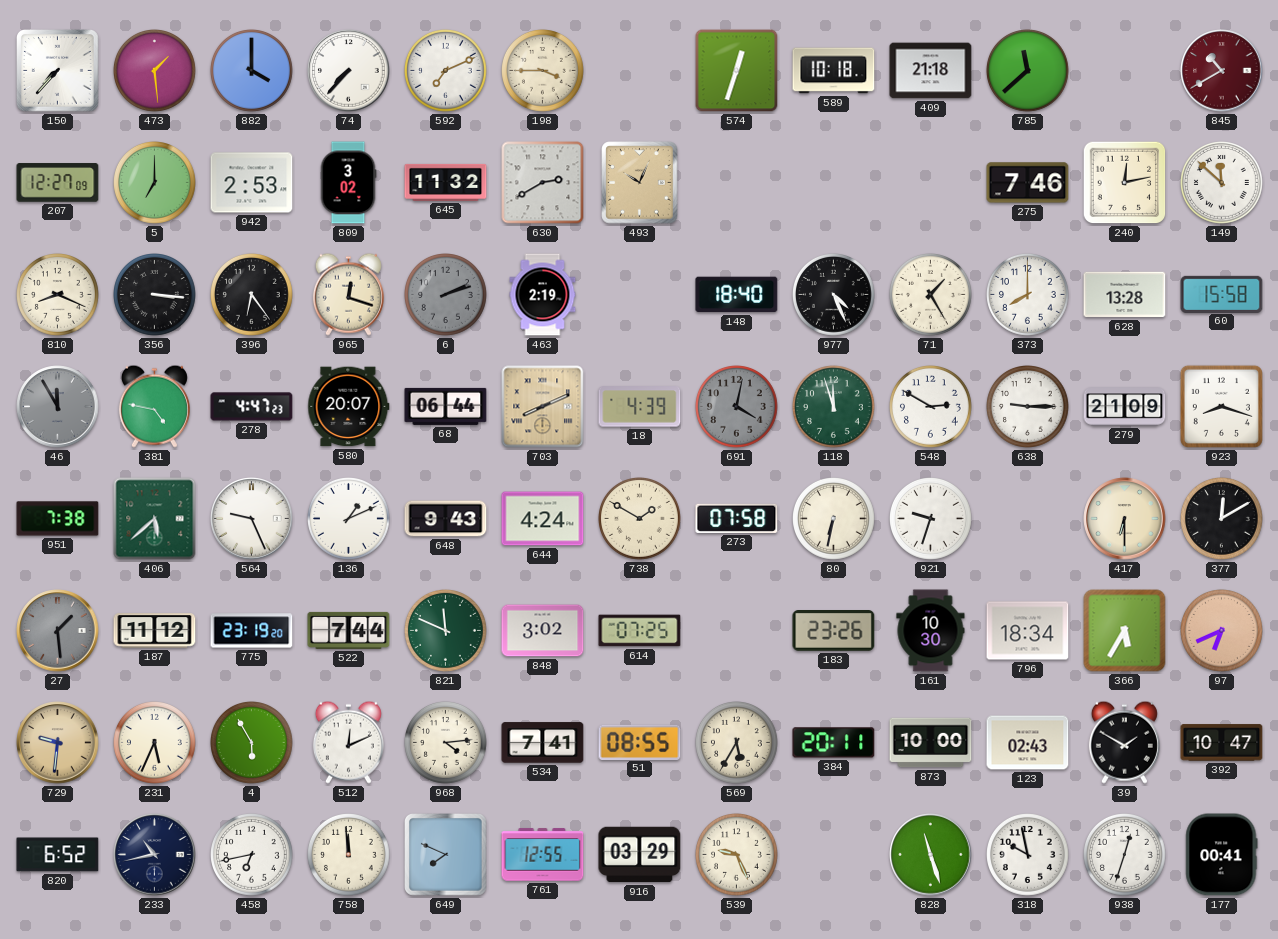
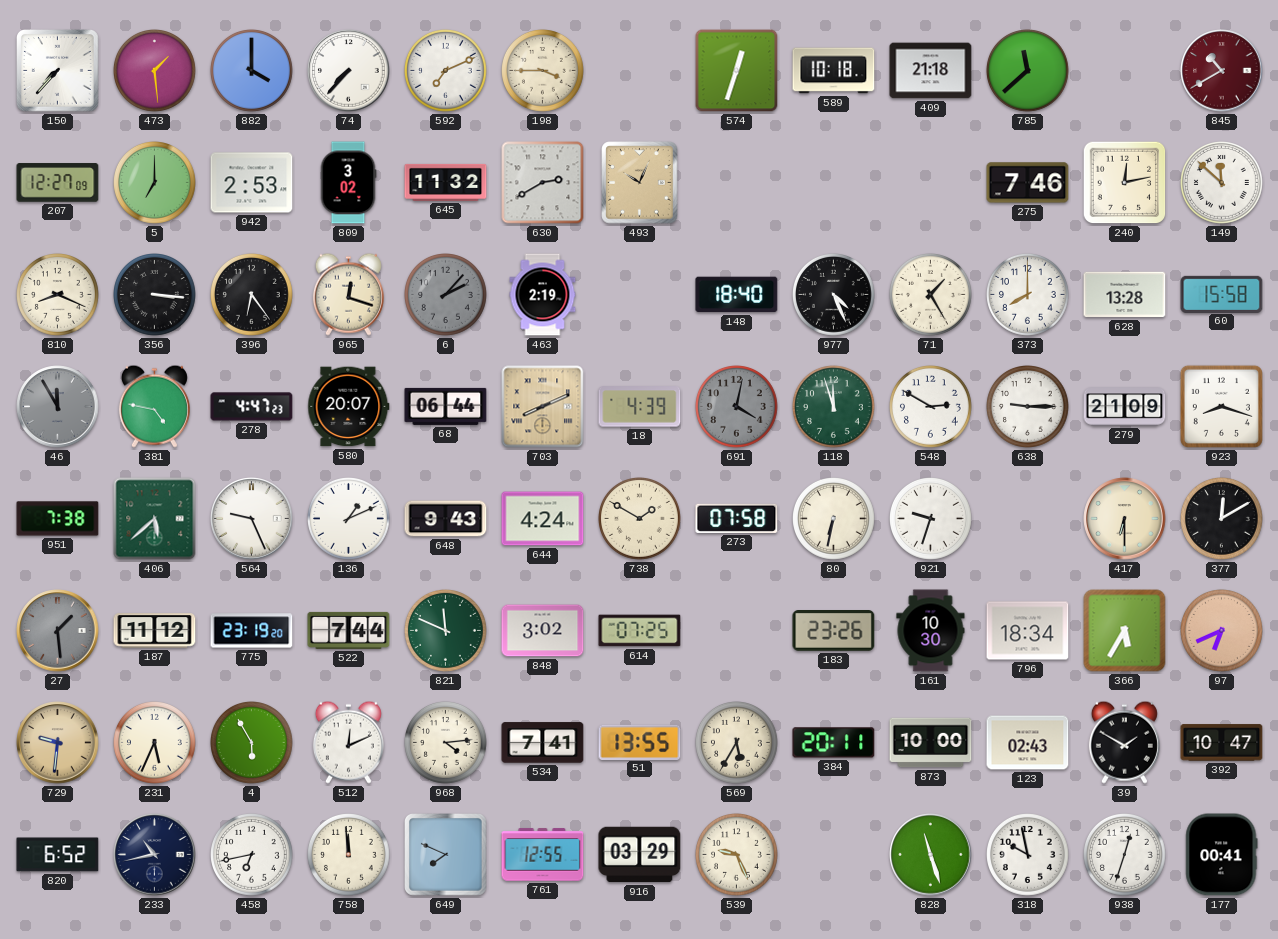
6: 2:12 -> 2:07 (446, 295)
51: 08:55 -> 13:55 (640, 742)
